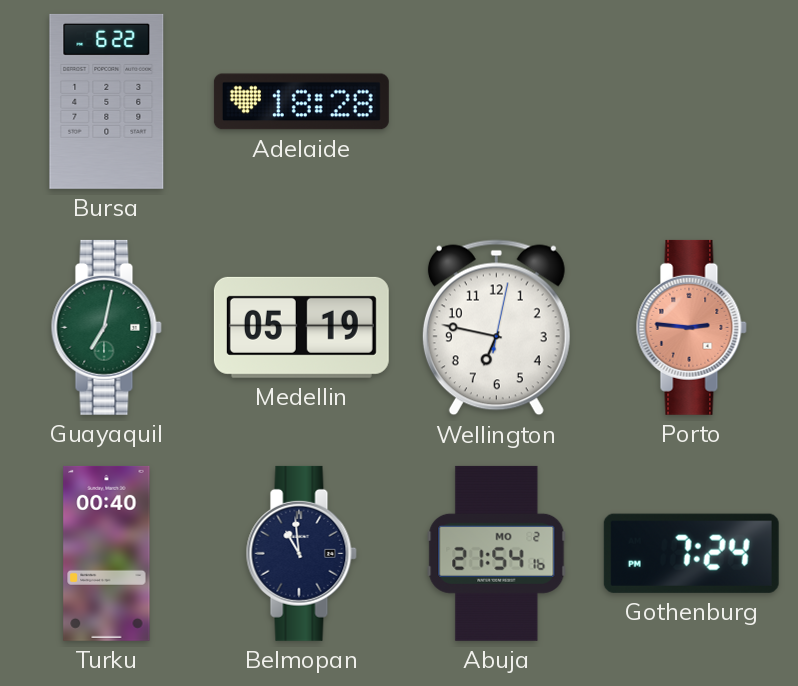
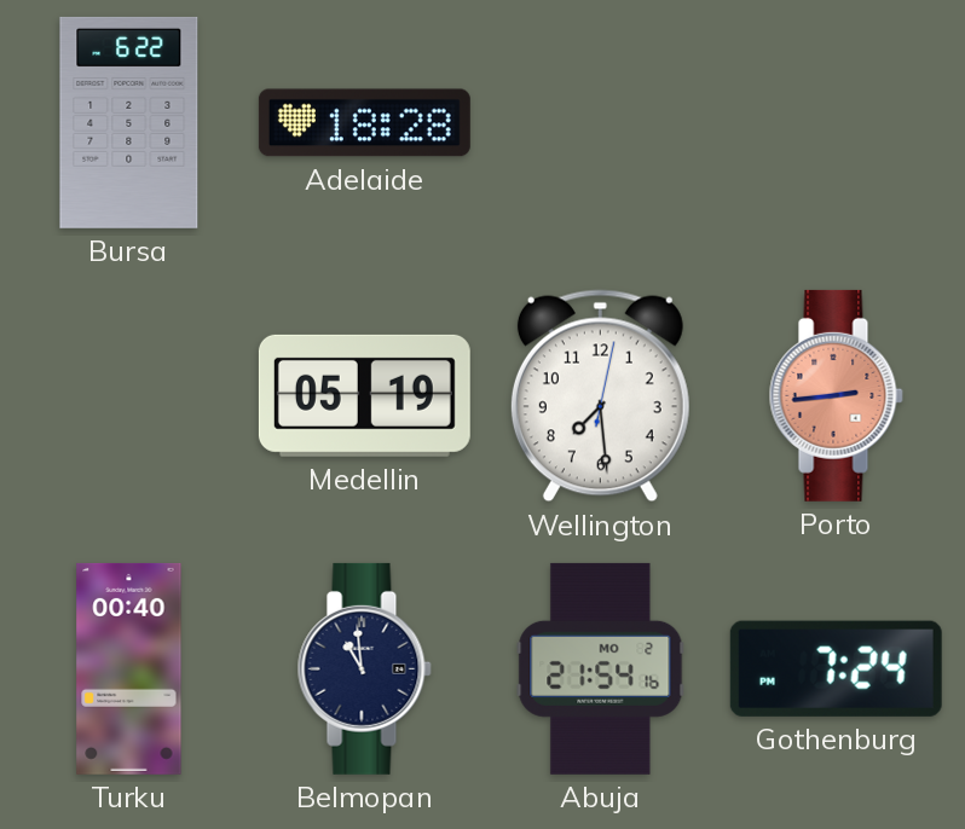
Guayaquil: 7:02 -> none (106, 327)
Wellington: 6:47 -> 7:29 (600, 396)
Porto: 2:46 -> 2:44 (836, 395)
